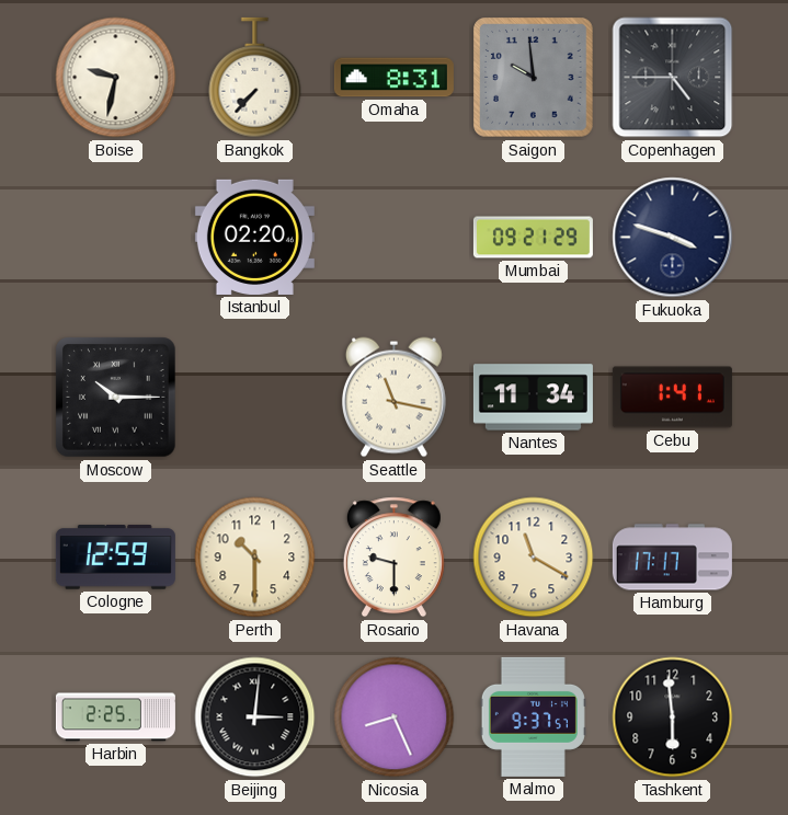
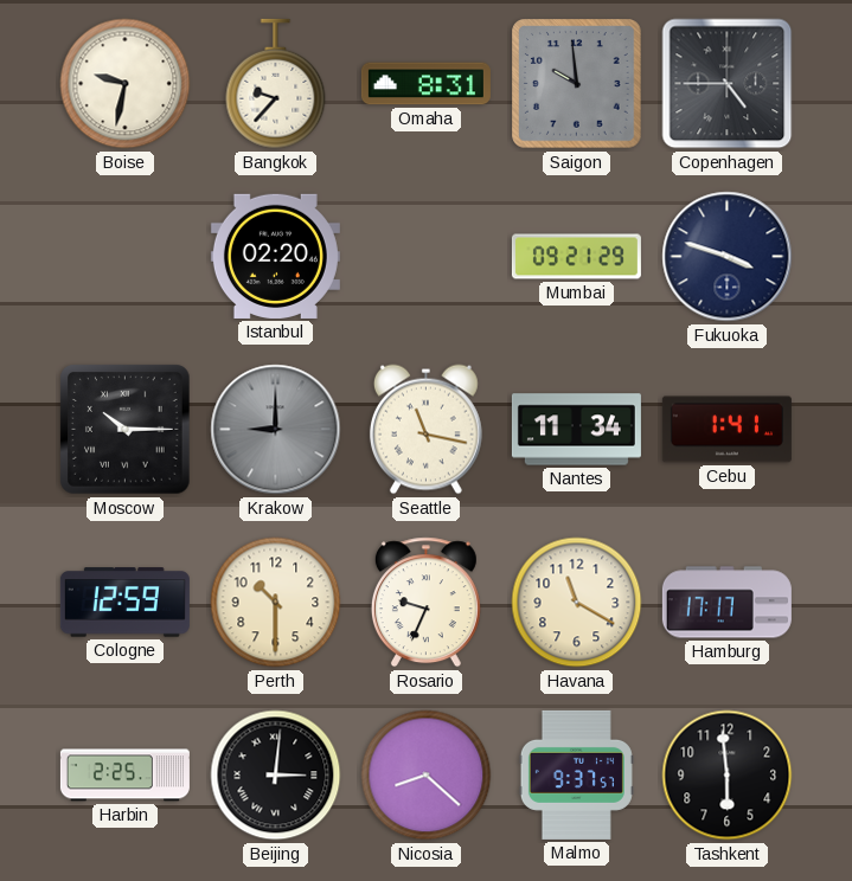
Bangkok: 7:37 -> 9:37 (276, 84)
Krakow: none -> 9:00 (276, 430)
Rosario: 9:30 -> 9:34 (425, 603)
Nicosia: 8:26 -> 8:22 (427, 776)
